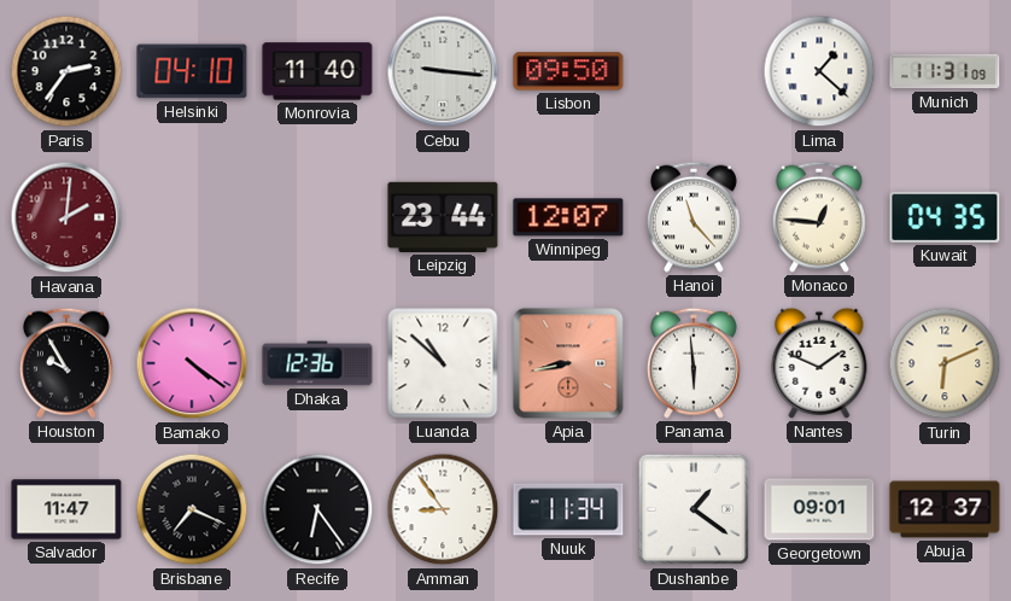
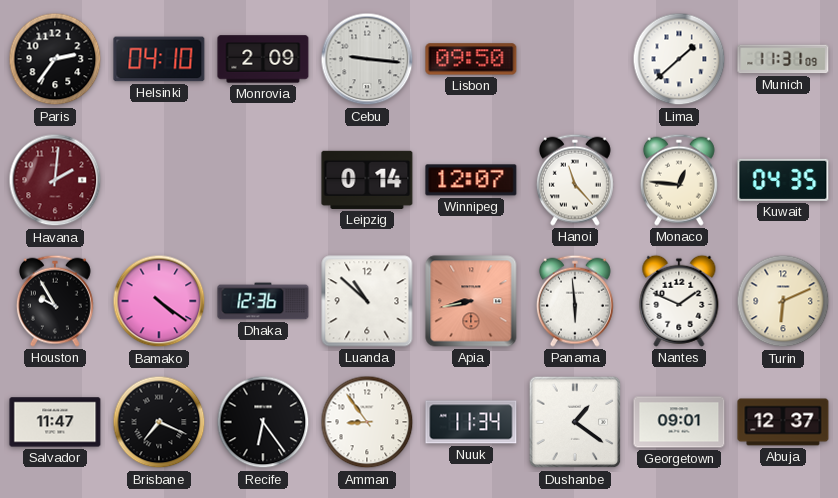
Monrovia: 11:40 -> 2:09 (263, 59)
Lima: 1:22 -> 1:38 (679, 59)
Leipzig: 23:44 -> 0:14 (367, 180)
